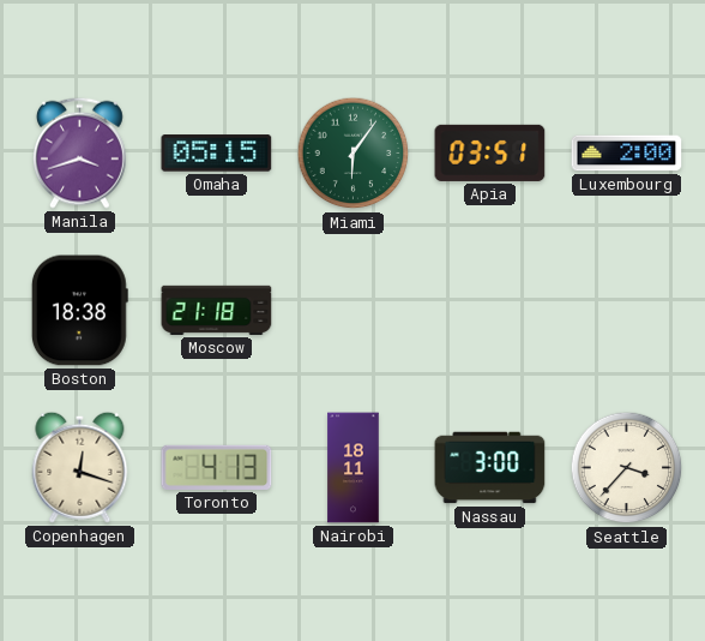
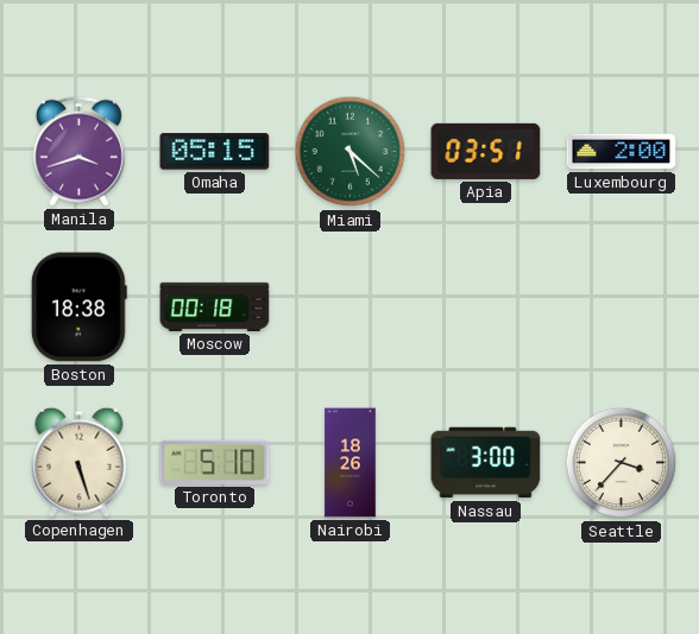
Miami: 6:06 -> 5:22 (351, 152)
Moscow: 21:18 -> 00:18 (215, 306)
Copenhagen: 12:18 -> 5:27 (80, 462)
Toronto: 4:13 -> 5:10 (215, 462)
Nairobi: 18:11 -> 18:26 (351, 463)
